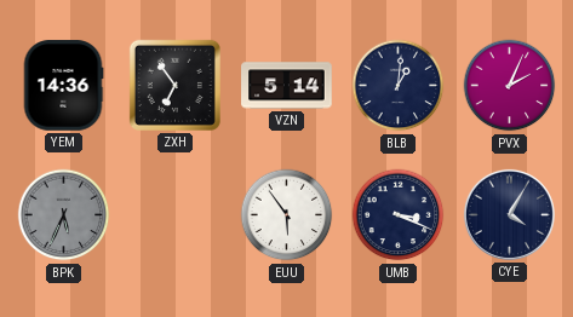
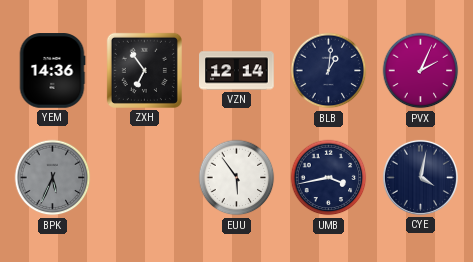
VZN: 5:14 -> 12:14 (237, 71)
UMB: 3:19 -> 3:43 (329, 178)
CYE: 4:05 -> 4:02 (420, 177)
